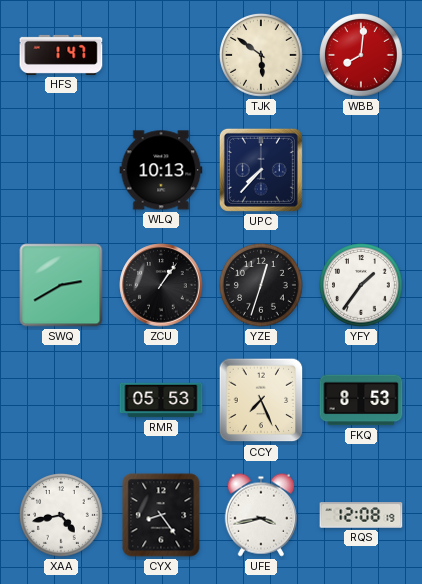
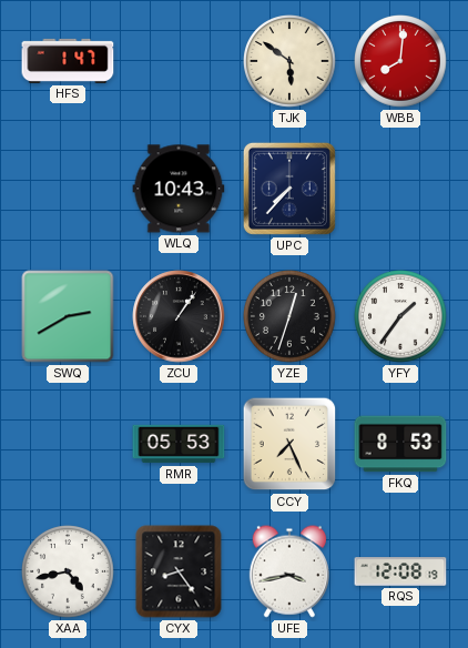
WLQ: 10:13 -> 10:43 (179, 189)
